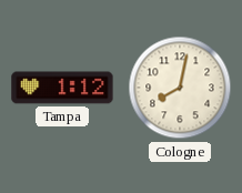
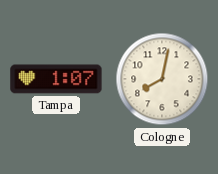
Tampa: 1:12 -> 1:07 (56, 79)
